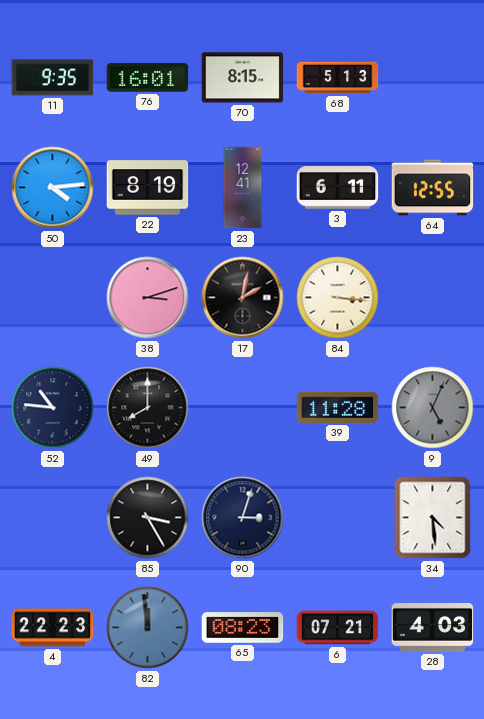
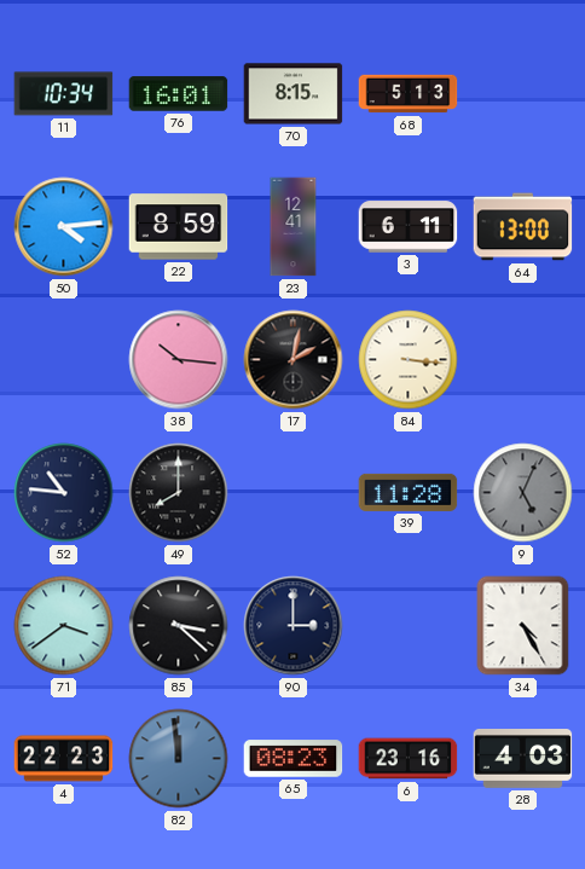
11: 9:35 -> 10:34 (64, 94)
22: 8:19 -> 8:59 (179, 227)
64: 12:55 -> 13:00 (523, 227)
38: 3:12 -> 10:16 (179, 360)
71: none -> 3:39 (64, 626)
85: 3:25 -> 3:22 (179, 626)
90: 3:03 -> 3:00 (294, 626)
34: 4:29 -> 4:25 (523, 626)
6: 07:21 -> 23:16 (409, 759)
